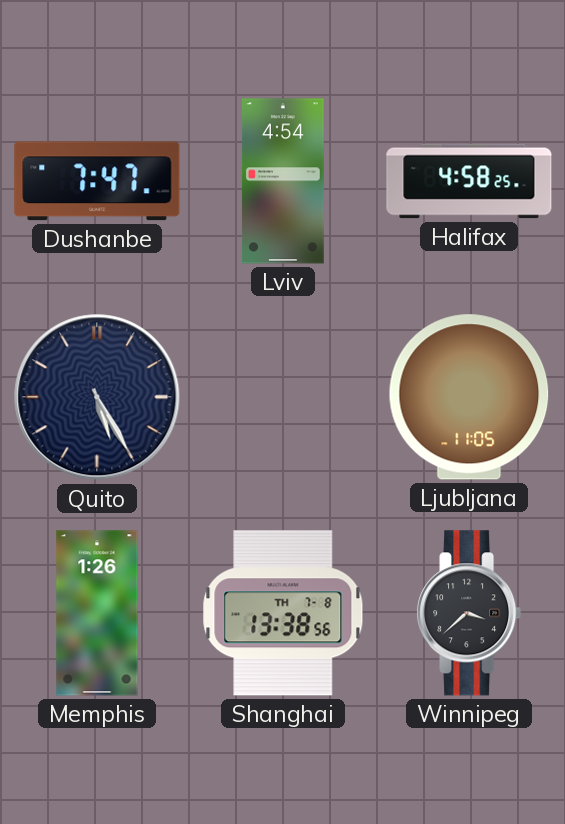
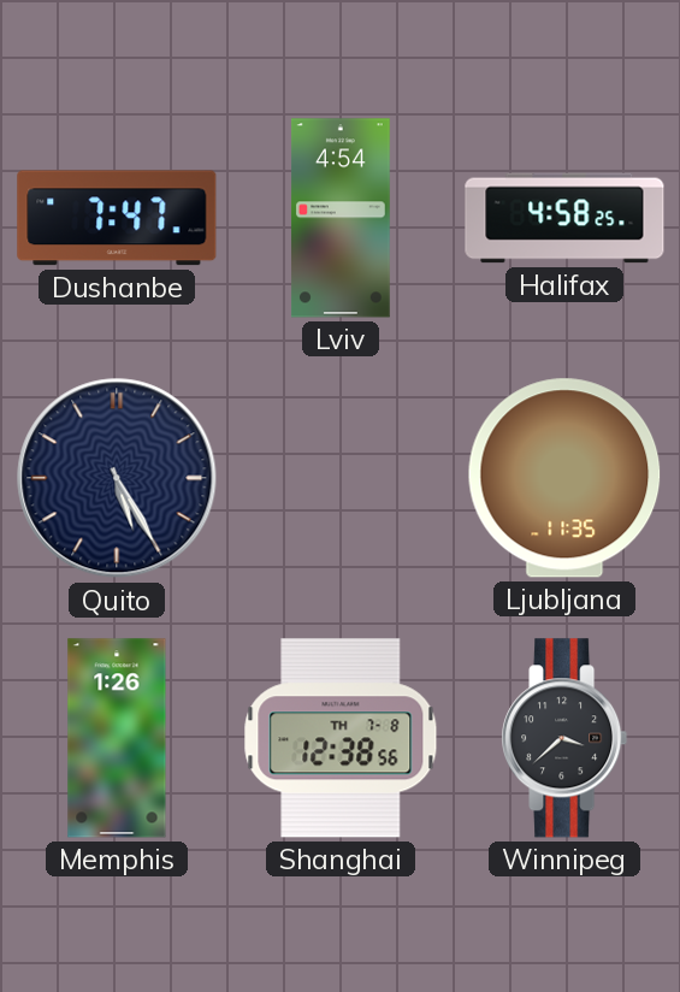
Ljubljana: 11:05 -> 11:35 (564, 478)
Shanghai: 13:38 -> 12:38 (341, 738)
